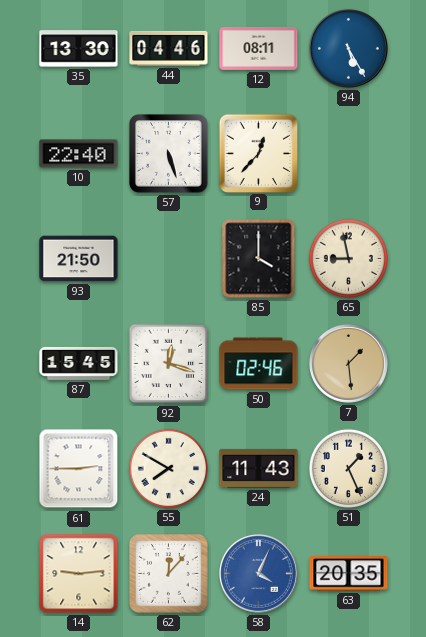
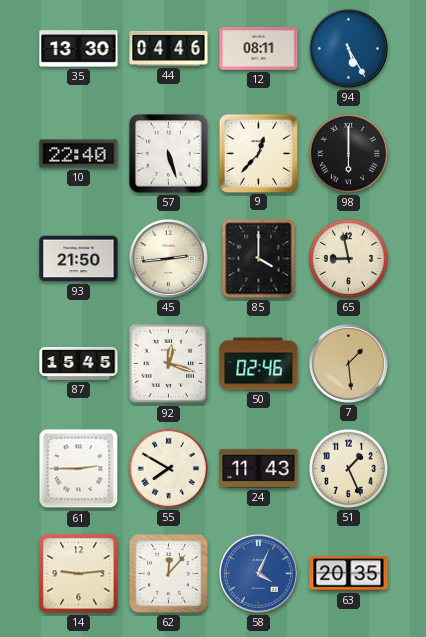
98: none -> 6:00 (348, 153)
45: none -> 2:44 (168, 258)
